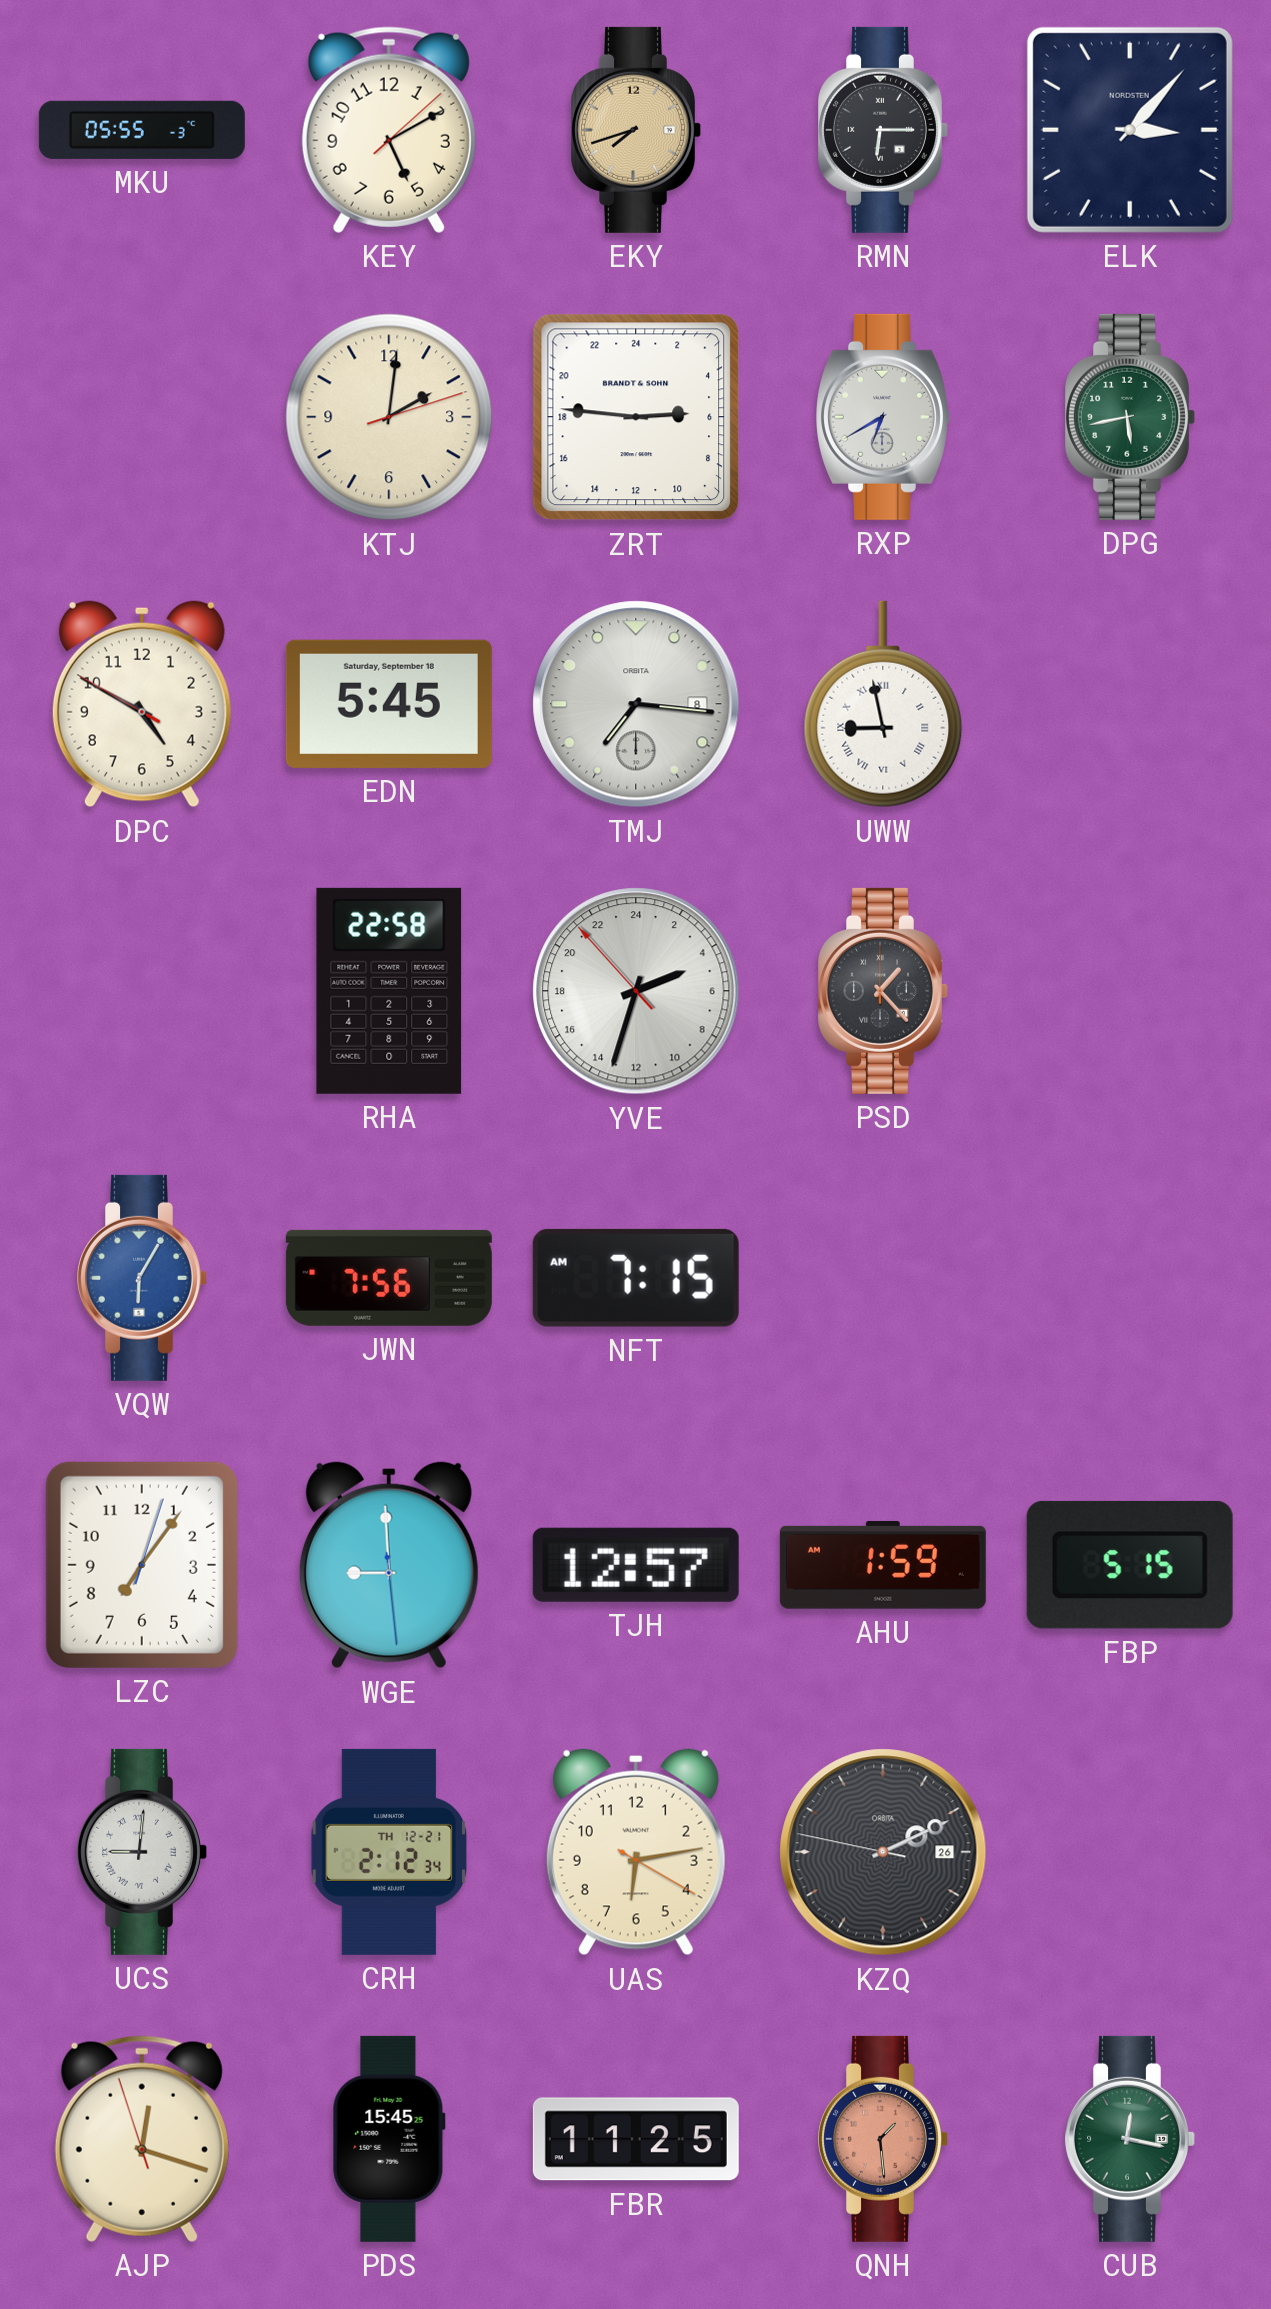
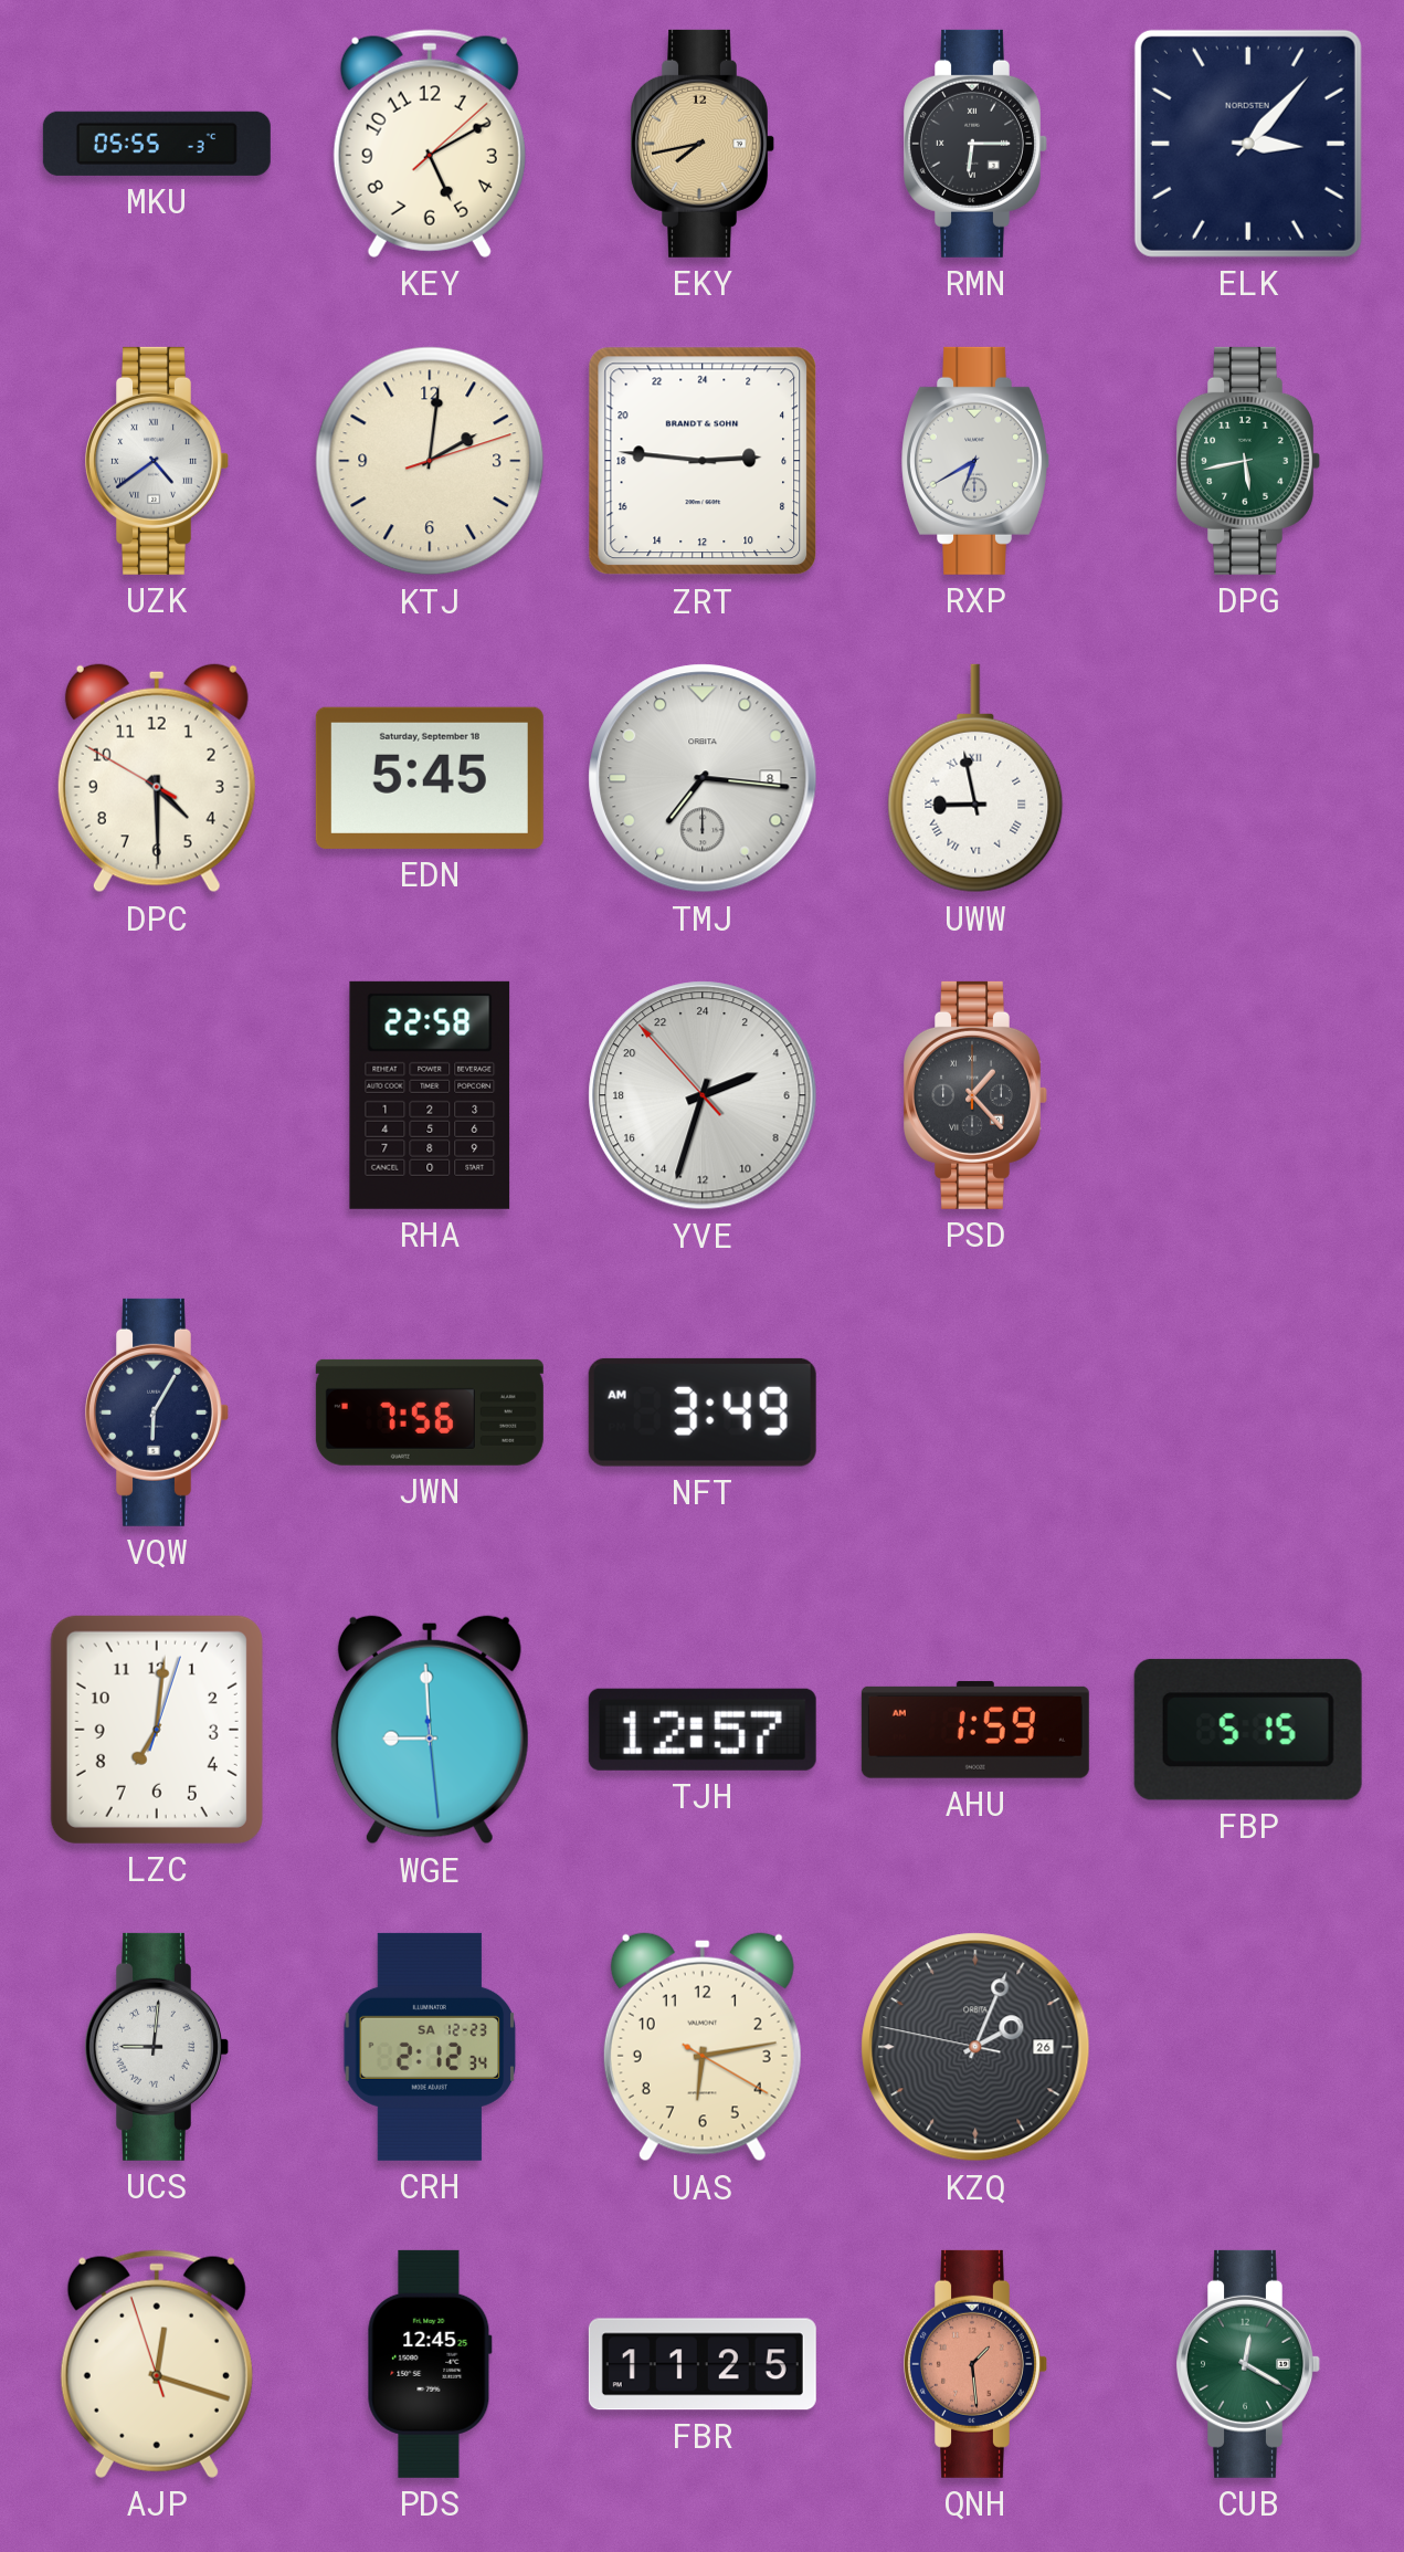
EKY: 7:42 -> 7:43 (704, 144)
UZK: none -> 4:39 (158, 461)
DPC: 4:49 -> 4:29 (157, 778)
VQW dial: blue -> navy (158, 1412)
NFT: 7:15 -> 3:49 (703, 1412)
LZC: 7:06 -> 7:01 (157, 1730)
CRH date: TH 12-21 -> SA 12-23 (430, 2047)
KZQ: 2:10 -> 2:03 (975, 2047)
PDS: 15:45 -> 12:45 (430, 2364)
CUB: 12:17 -> 12:20 (1249, 2364)
